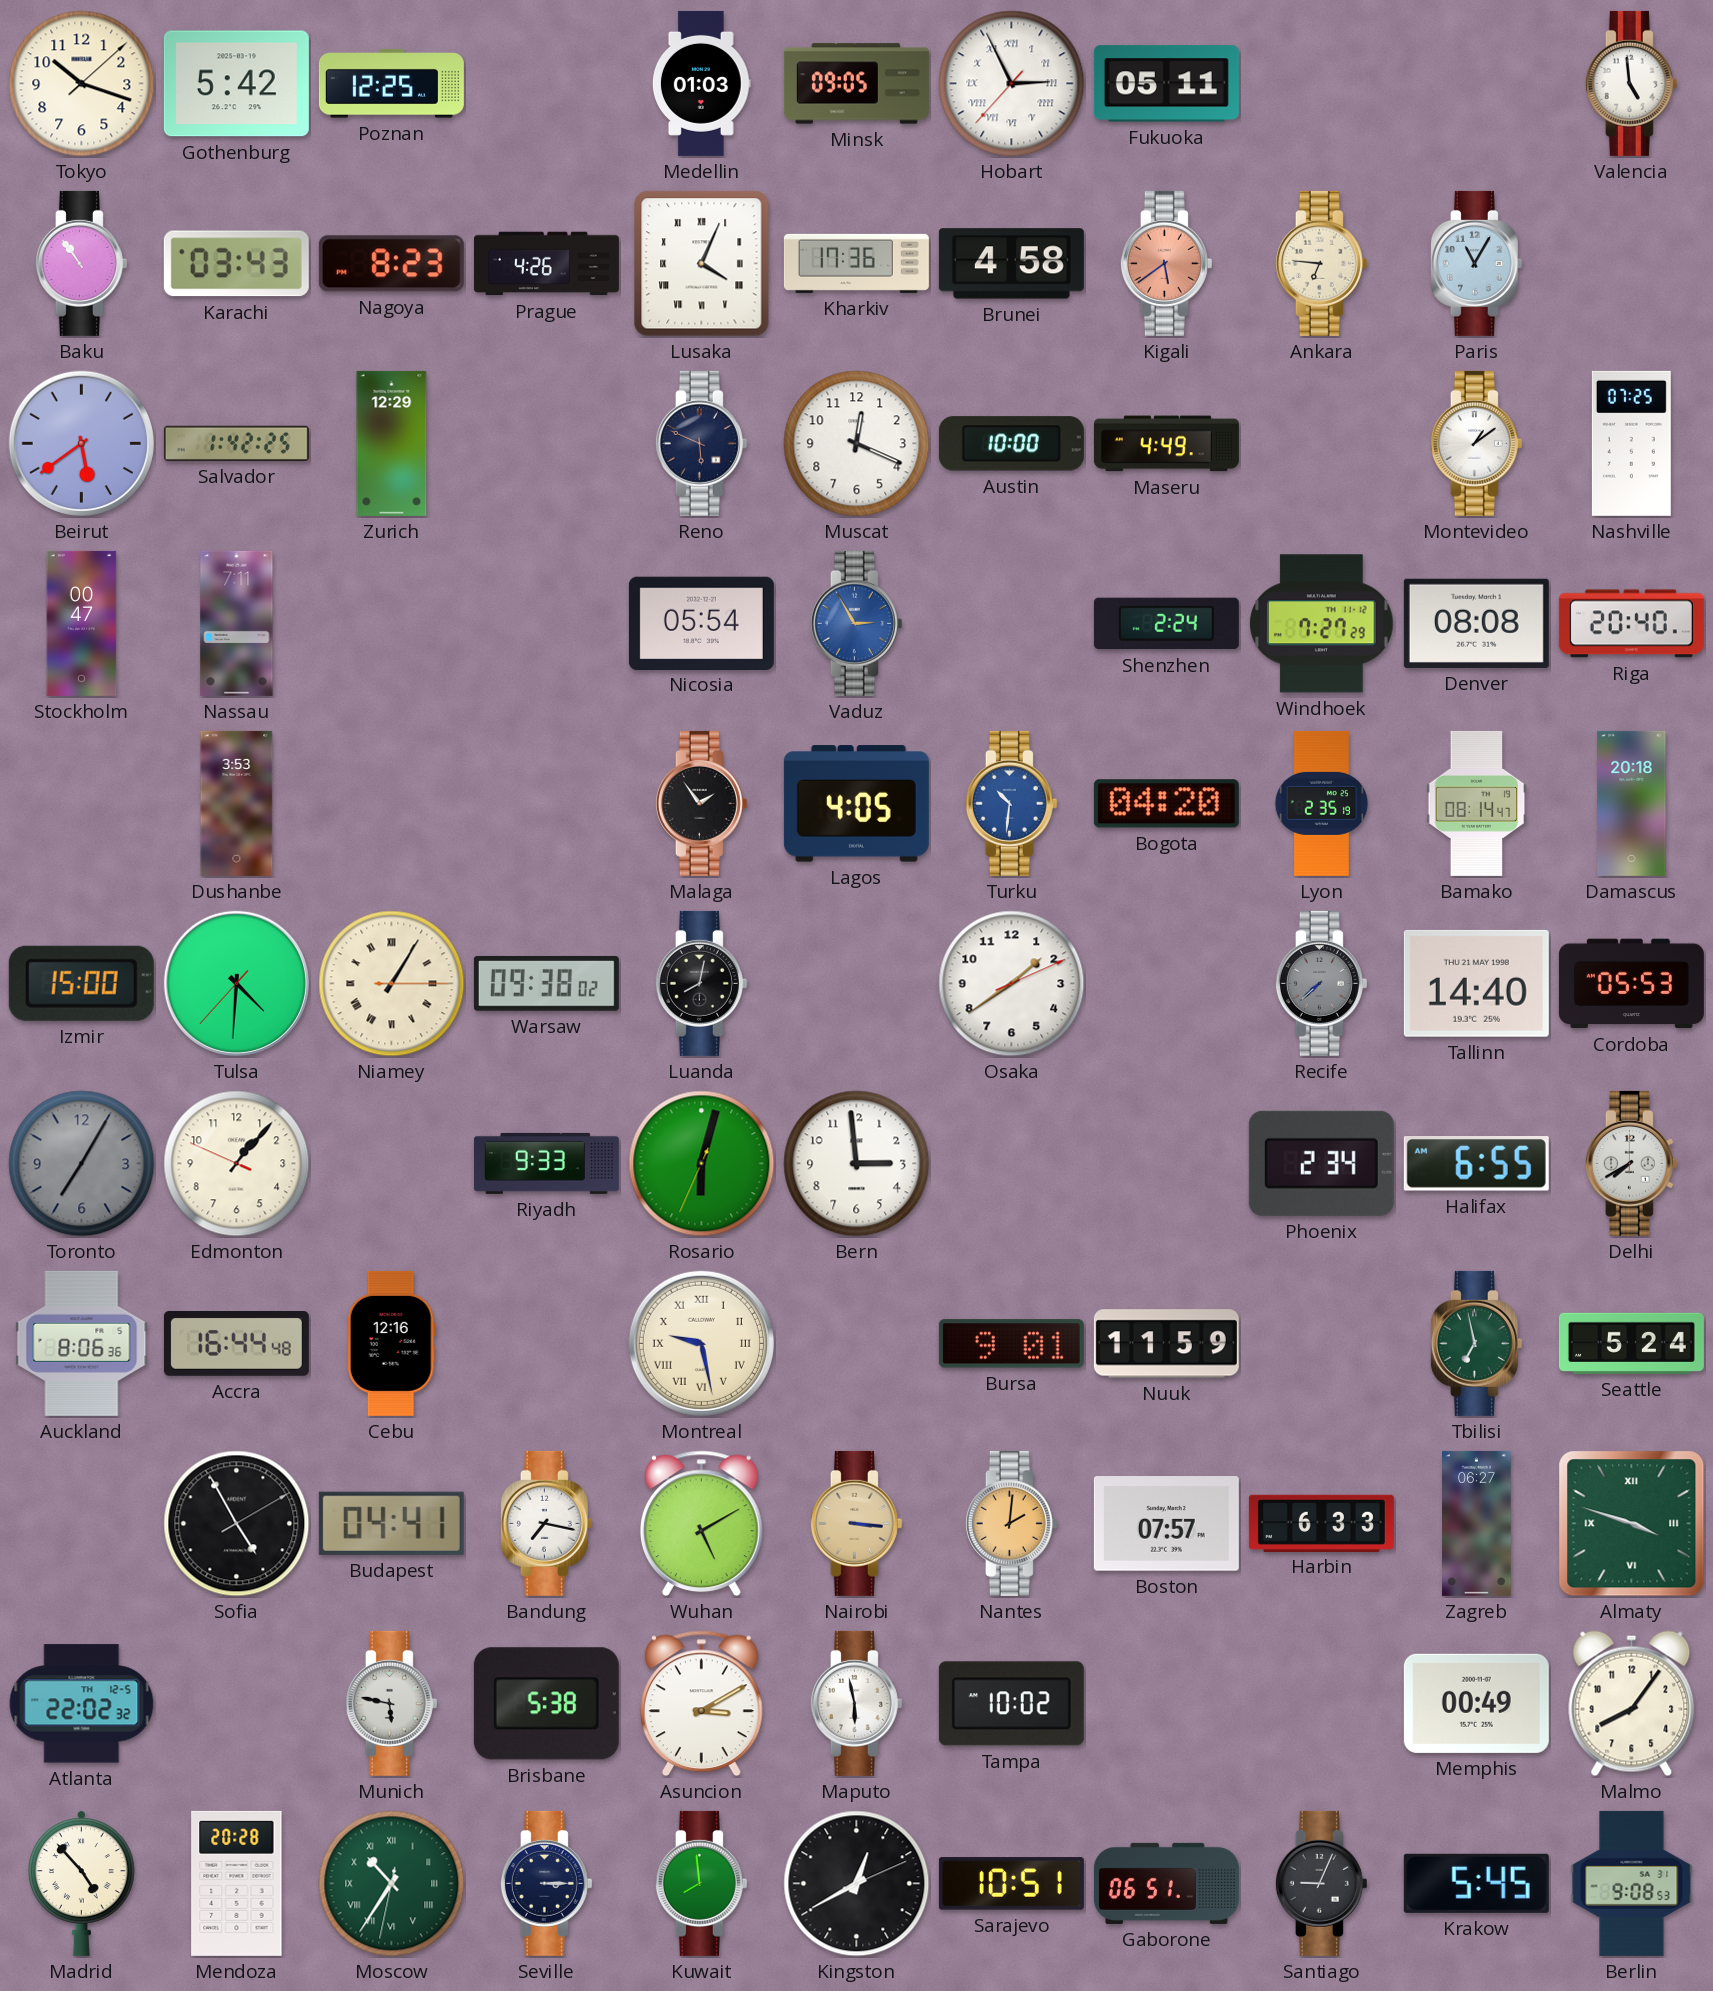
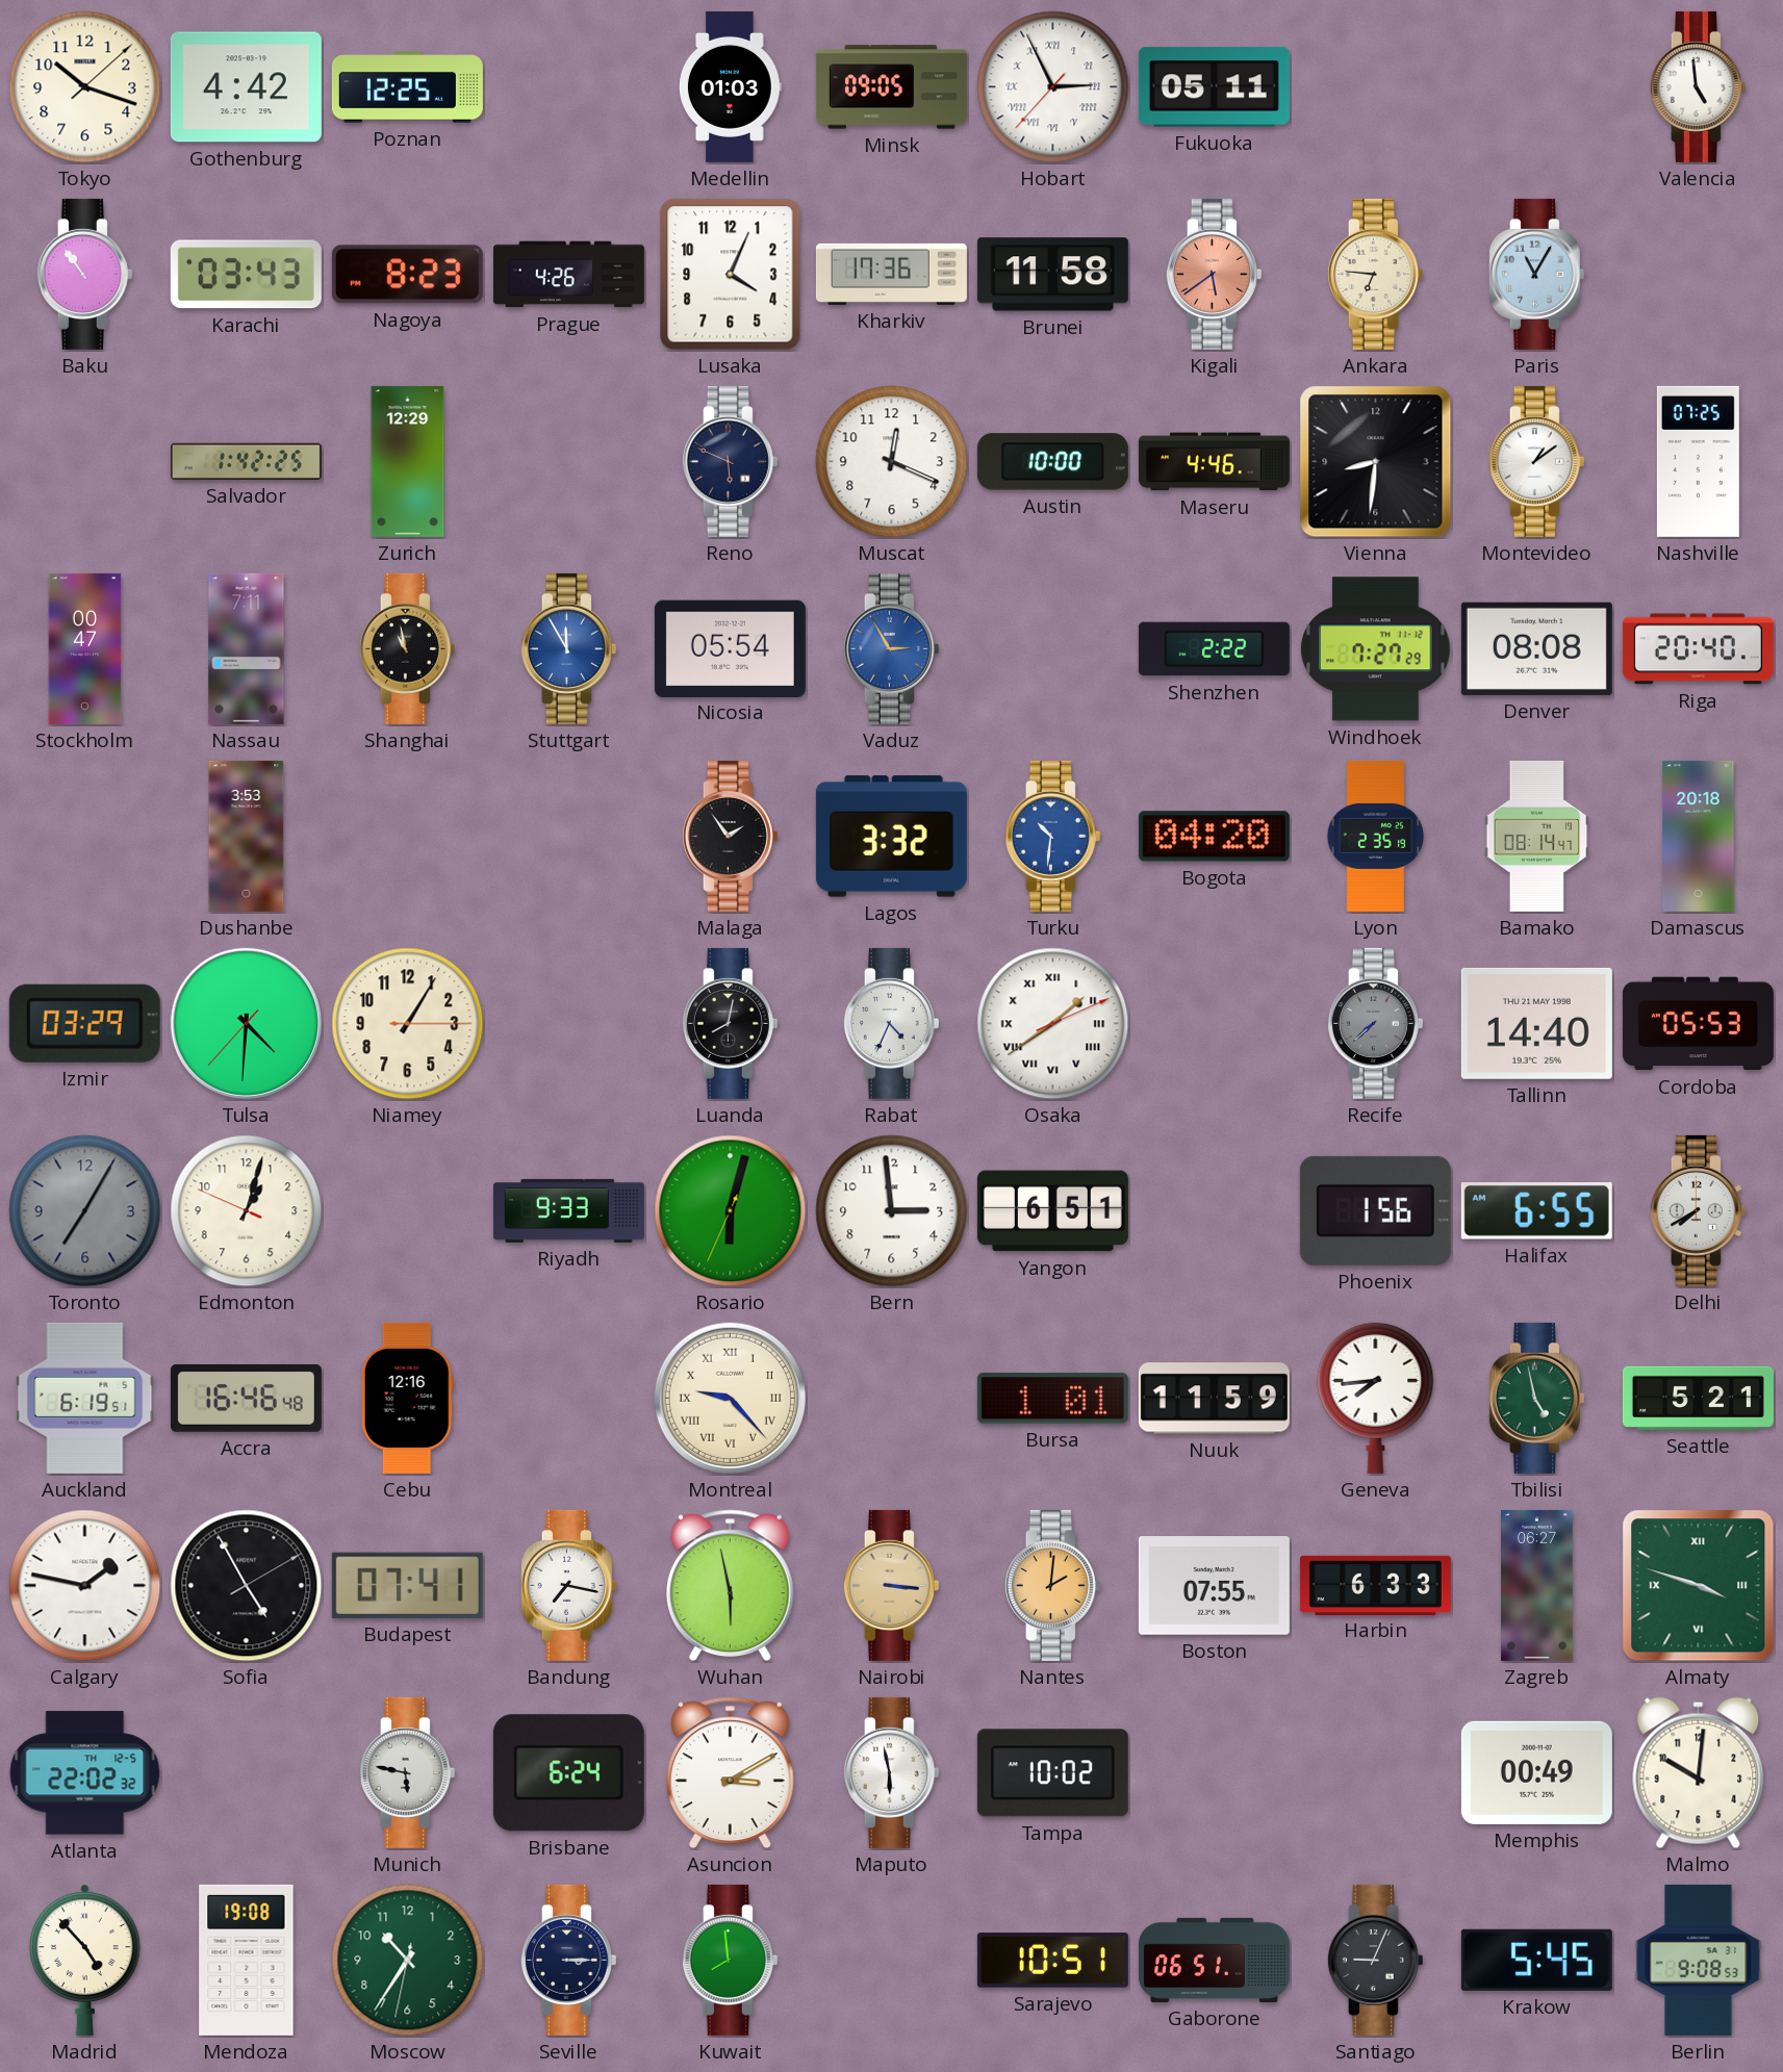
Gothenburg: 5:42 -> 4:42 (246, 87)
Lusaka numerals: Roman -> Arabic (731, 275)
Brunei: 4:58 -> 11:58 (1052, 275)
Beirut: 5:39 -> none (81, 443)
Maseru: 4:49 -> 4:46 (1214, 462)
Vienna: none -> 8:31 (1376, 462)
Shanghai: none -> 10:58 (407, 648)
Stuttgart: none -> 11:55 (568, 648)
Shenzhen: 2:24 -> 2:22 (1214, 649)
Lagos: 4:05 -> 3:32 (891, 837)
Izmir: 15:00 -> 03:29 (84, 1023)
Niamey numerals: Roman -> Arabic (408, 1024)
Warsaw: 09:38 -> none (546, 983)
Rabat: none -> 4:34 (891, 1023)
Osaka numerals: Arabic -> Roman (1053, 1024)
Edmonton: 1:06 -> 1:02 (247, 1211)
Yangon: none -> 6:51 (1052, 1211)
Phoenix: 2:34 -> 1:56 (1375, 1210)
Auckland: 8:06 -> 6:19 (85, 1398)
Accra: 16:44 -> 16:46 (246, 1399)
Montreal: 9:28 -> 9:23 (730, 1398)
Bursa: 9:01 -> 1:01 (1052, 1399)
Geneva: none -> 7:44 (1376, 1398)
Tbilisi: 6:58 -> 4:58 (1536, 1398)
Seattle: 5:24 -> 5:21 (1698, 1398)
Calgary: none -> 1:47 (85, 1586)
Budapest: 04:41 -> 07:41 (407, 1585)
Wuhan: 5:10 -> 5:58 (730, 1586)
Boston: 07:57 -> 07:55 (1214, 1586)
Brisbane: 5:38 -> 6:24 (568, 1773)
Malmo: 8:06 -> 10:01 (1699, 1773)
Mendoza: 20:28 -> 19:08 (247, 1960)
Moscow numerals: Roman -> Arabic (408, 1961)
Kingston: 12:40 -> none (857, 1884)
